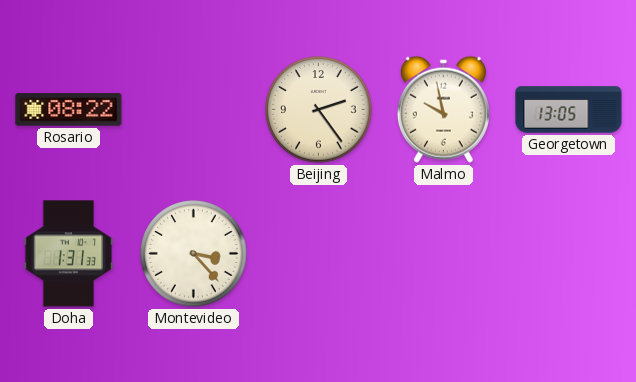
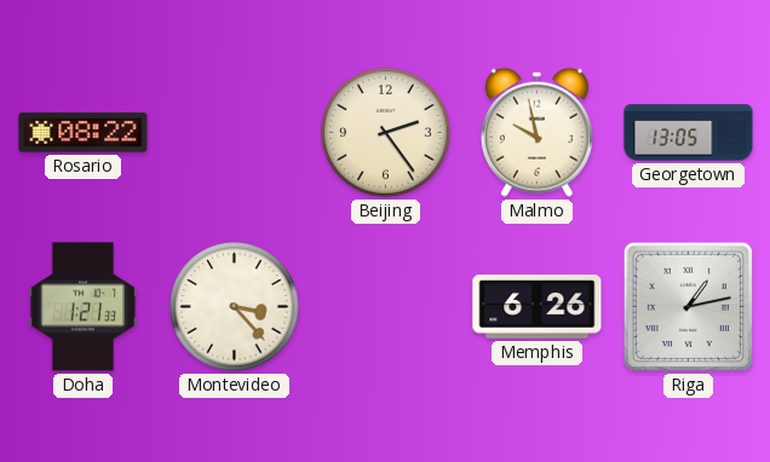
Doha: 1:31 -> 1:21 (84, 307)
Memphis: none -> 6:26 (538, 307)
Riga: none -> 1:13 (688, 306)
